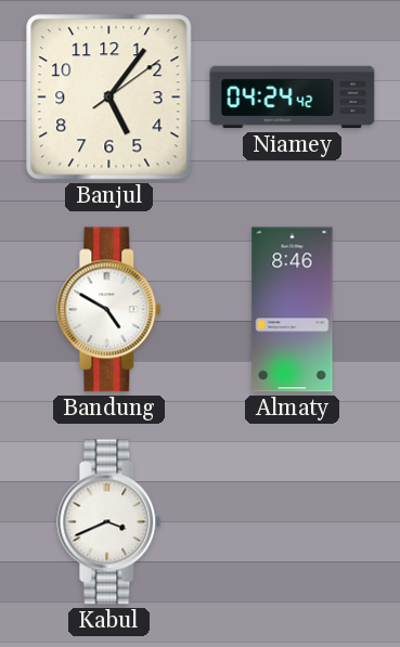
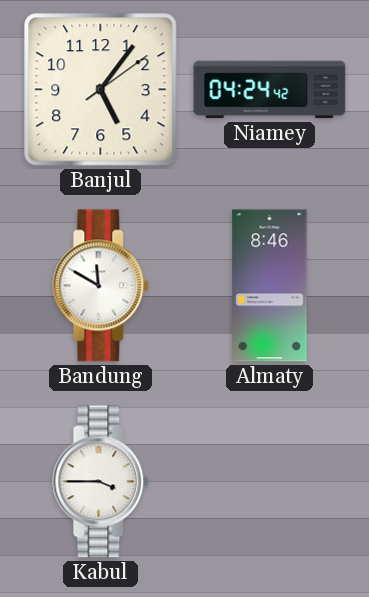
Bandung: 4:50 -> 11:50 (101, 286)
Kabul: 3:41 -> 3:45 (101, 482)
